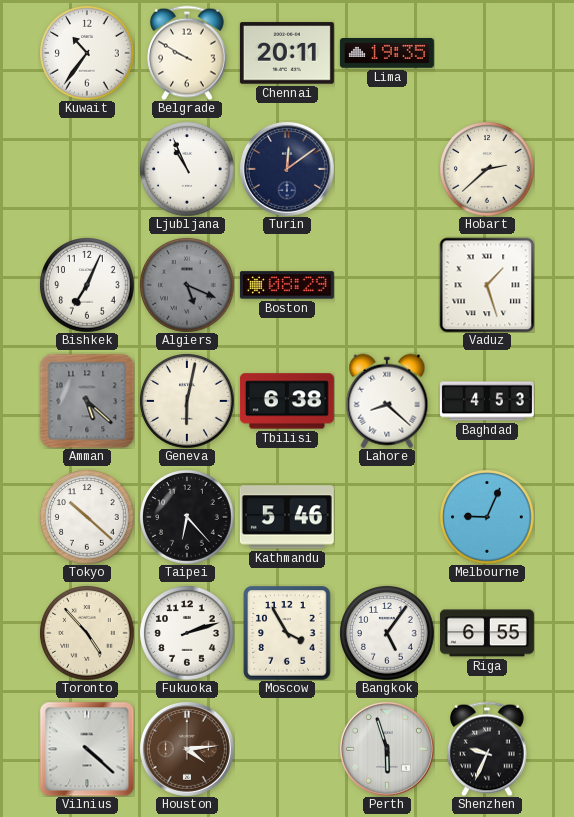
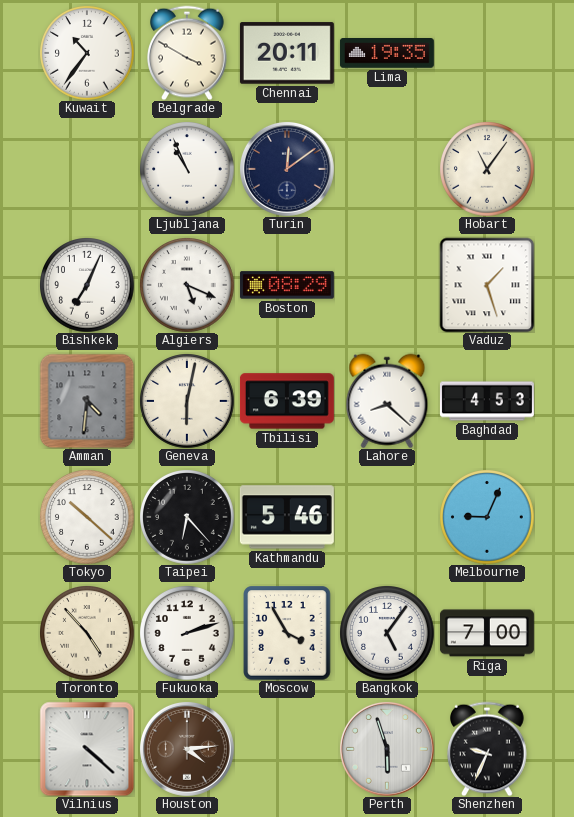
Belgrade: 9:50 -> 3:50 (188, 53)
Hobart: 2:38 -> 11:06 (487, 169)
Algiers dial: grey -> white (187, 285)
Amman: 5:22 -> 4:31 (87, 401)
Tbilisi: 6:38 -> 6:39 (287, 401)
Riga: 6:55 -> 7:00 (487, 633)
